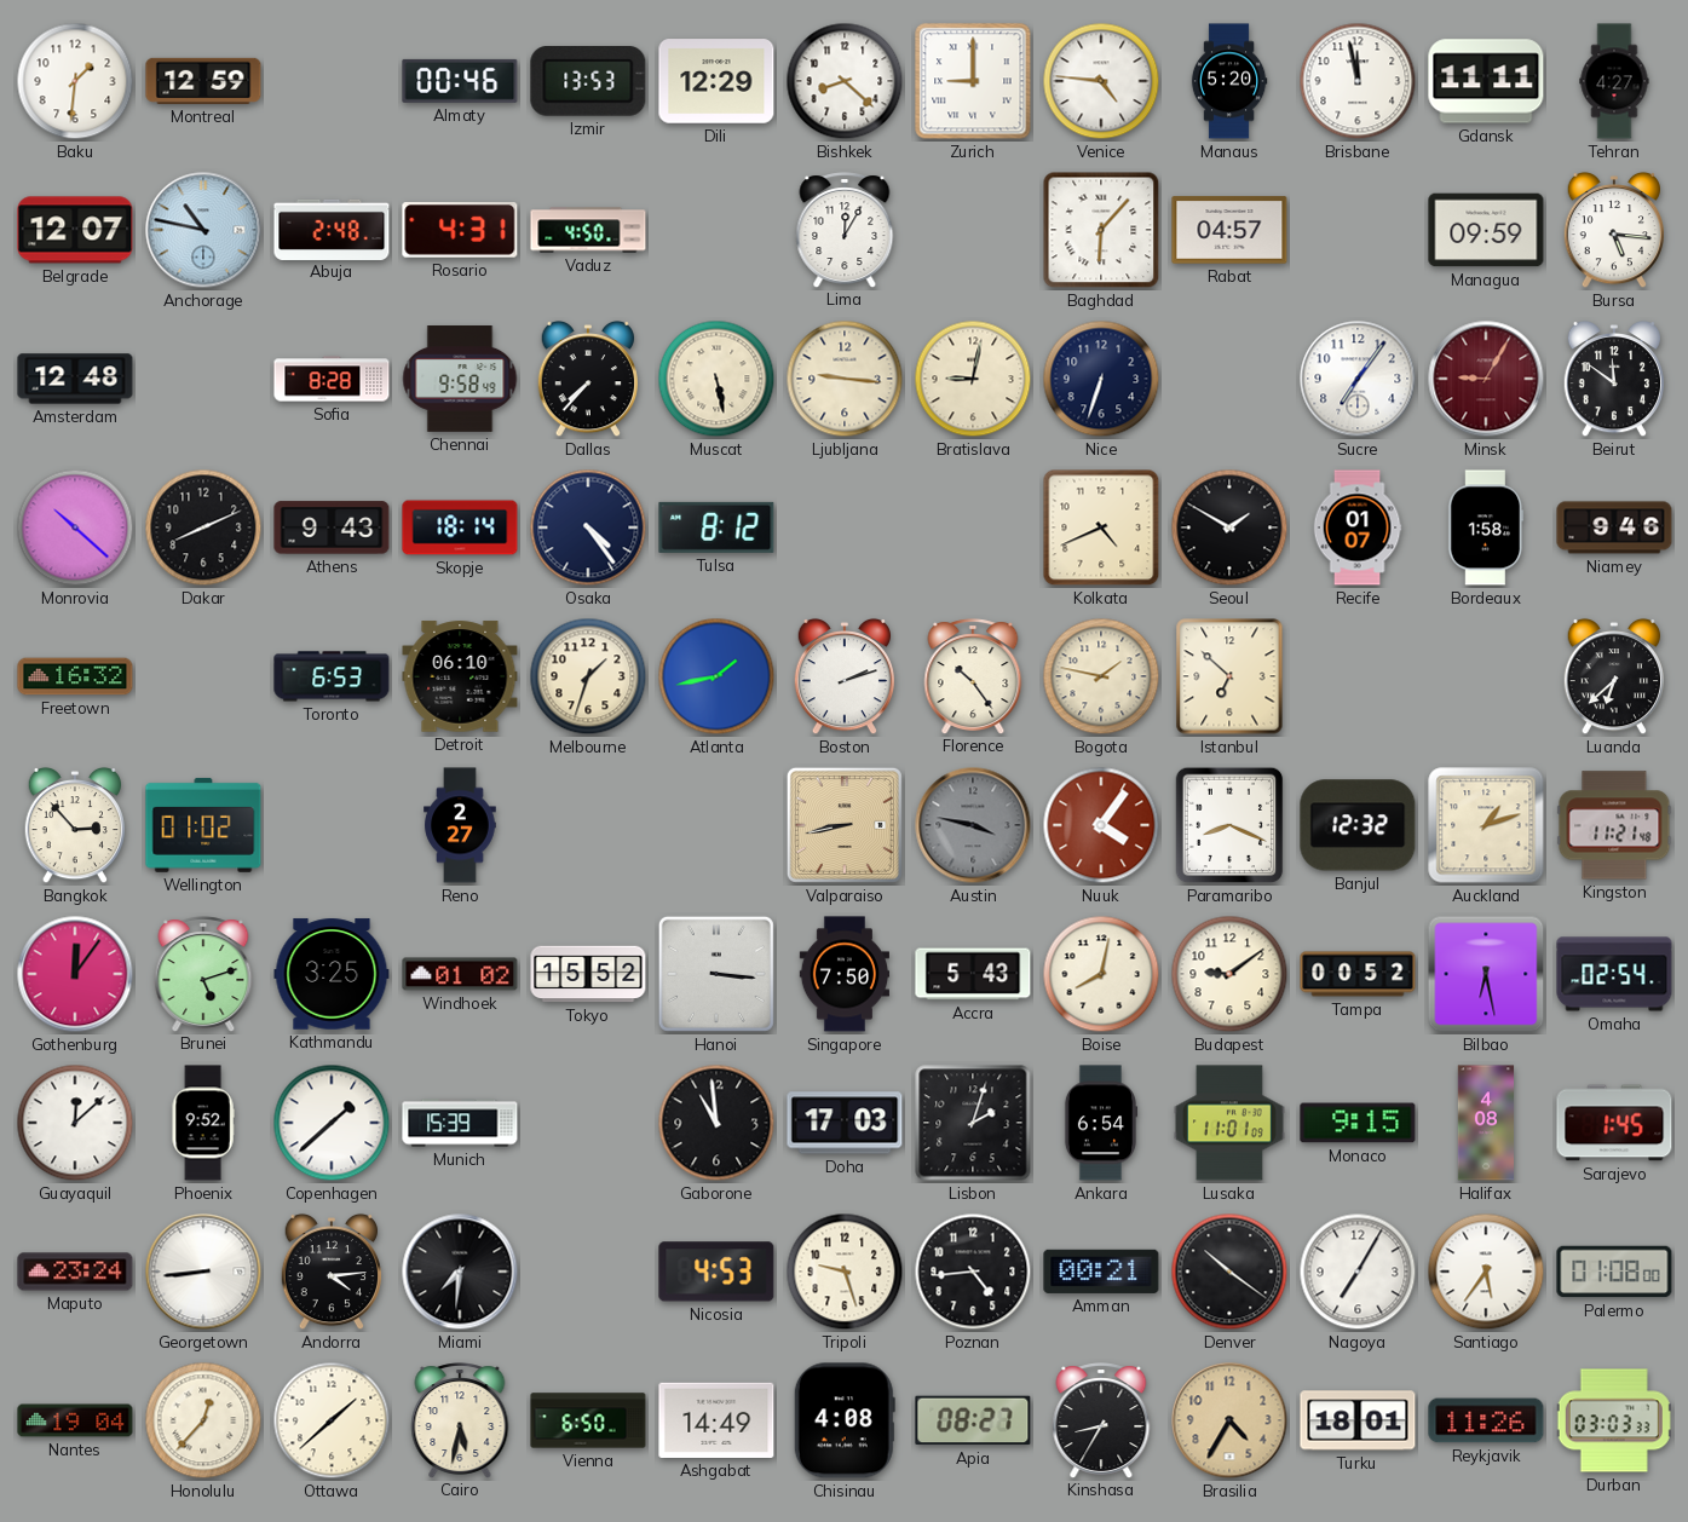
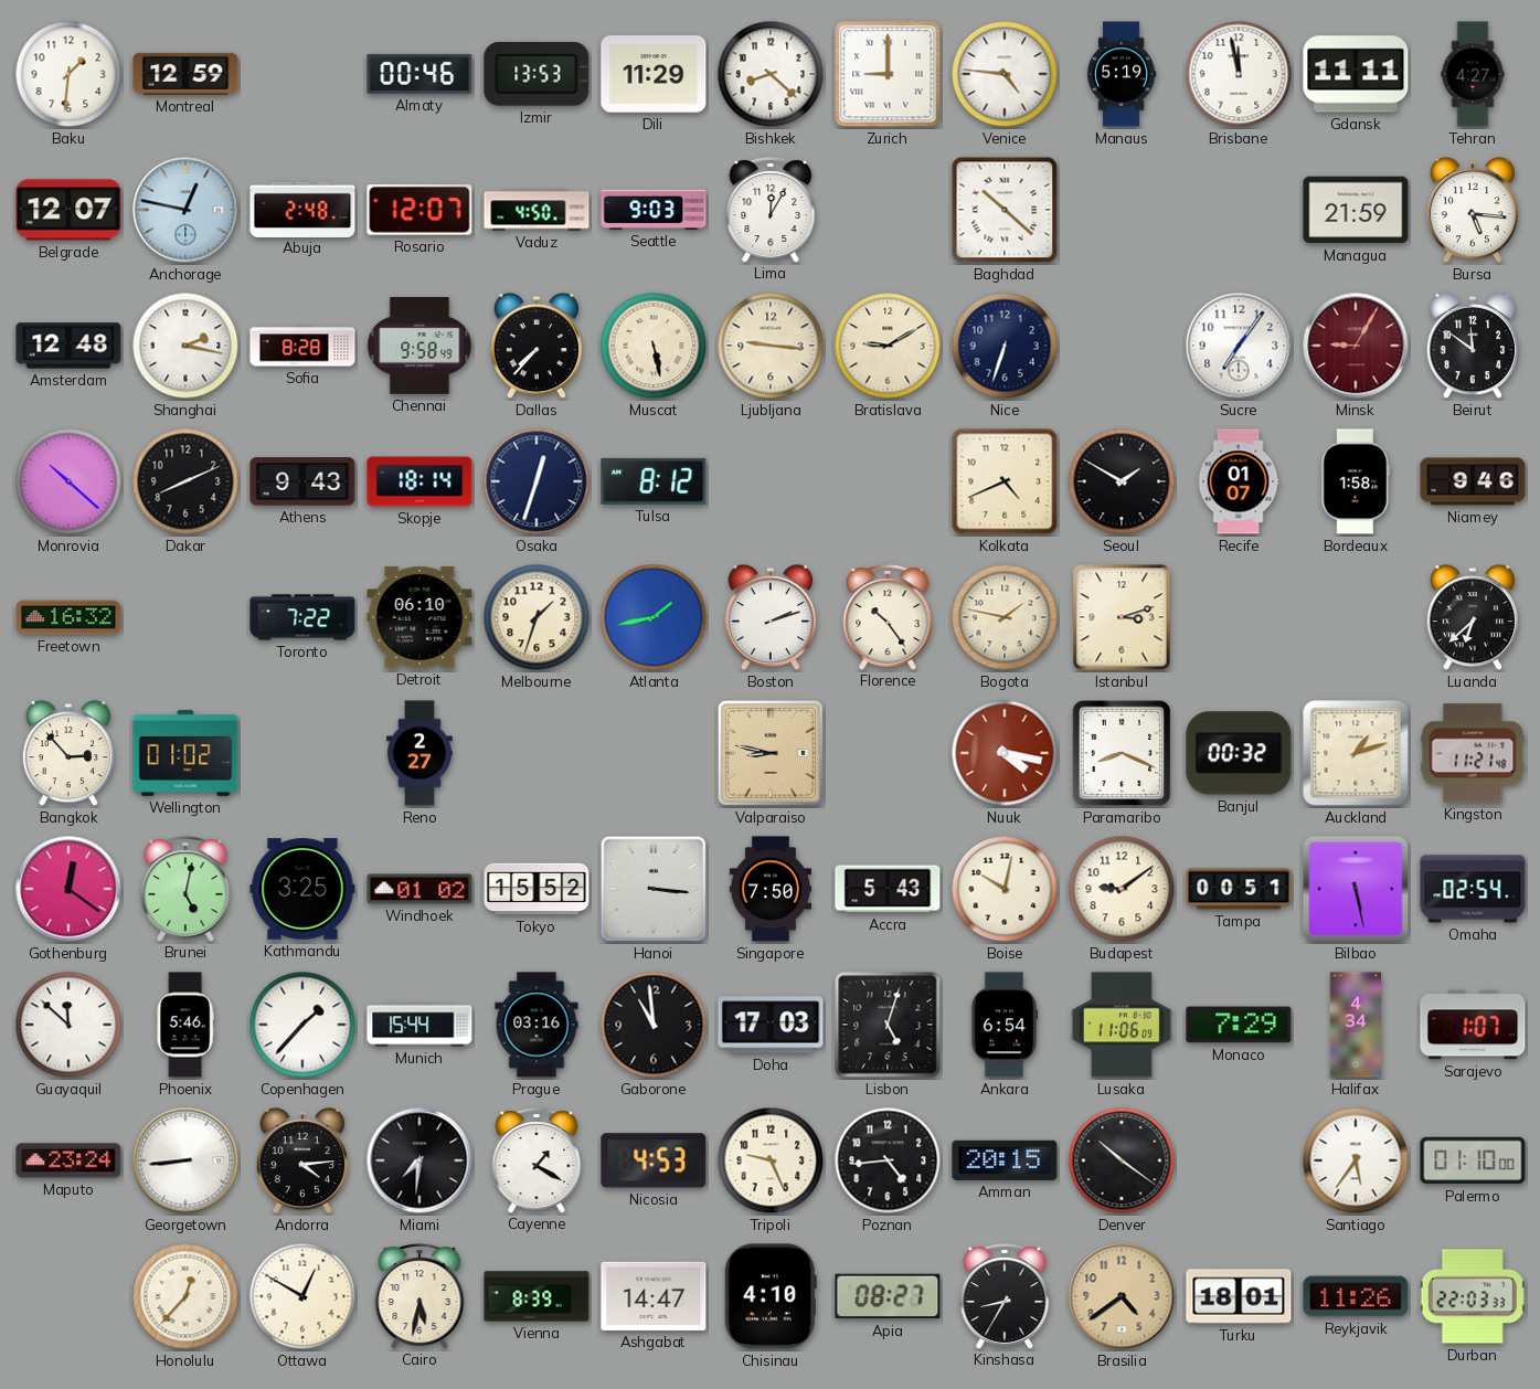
Dili: 12:29 -> 11:29 (654, 74)
Manaus: 5:20 -> 5:19 (1122, 74)
Anchorage: 10:47 -> 12:47 (185, 210)
Rosario: 4:31 -> 12:07 (419, 211)
Seattle: none -> 9:03 (654, 210)
Baghdad: 6:07 -> 10:22 (1005, 210)
Rabat: 04:57 -> none (1229, 230)
Managua: 09:59 -> 21:59 (1356, 210)
Shanghai: none -> 2:17 (185, 346)
Bratislava: 9:02 -> 9:10 (888, 346)
Osaka: 4:24 -> 12:33 (537, 481)
Toronto: 6:53 -> 7:22 (302, 617)
Istanbul: 6:52 -> 3:12 (1122, 617)
Valparaiso: 8:43 -> 8:47 (771, 753)
Austin: 3:47 -> none (973, 825)
Nuuk: 4:06 -> 4:17 (1005, 753)
Banjul: 12:32 -> 00:32 (1239, 753)
Gothenburg: 12:06 -> 12:21 (68, 889)
Brunei: 5:12 -> 5:02 (185, 889)
Boise: 8:02 -> 10:02 (1005, 889)
Tampa: 00:52 -> 00:51 (1239, 889)
Bilbao: 6:28 -> 5:28 (1356, 889)
Guayaquil: 12:08 -> 11:52 (68, 1025)
Phoenix: 9:52 -> 5:46 (185, 1025)
Copenhagen: 1:38 -> 1:37 (302, 1025)
Munich: 15:39 -> 15:44 (419, 1025)
Prague: none -> 03:16 (537, 1025)
Lisbon: 2:03 -> 5:03 (888, 1025)
Lusaka: 11:01 -> 11:06 (1122, 1025)
Monaco: 9:15 -> 7:29 (1239, 1025)
Halifax: 4:08 -> 4:34 (1356, 1025)
Sarajevo: 1:45 -> 1:07 (1473, 1025)
Cayenne: none -> 1:20 (537, 1160)
Tripoli: 9:27 -> 9:26 (771, 1160)
Amman: 00:21 -> 20:15 (1005, 1160)
Nagoya: 7:05 -> none (1358, 1272)
Palermo: 01:08 -> 01:10 (1473, 1160)
Nantes: 19:04 -> none (75, 1420)
Ottawa: 1:38 -> 12:50 (302, 1296)
Vienna: 6:50 -> 8:39 (537, 1296)
Ashgabat: 14:49 -> 14:47 (654, 1296)
Chisinau: 4:08 -> 4:10 (771, 1296)
Brasilia: 4:35 -> 4:39 (1122, 1296)
Durban: 03:03 -> 22:03 (1473, 1296)
